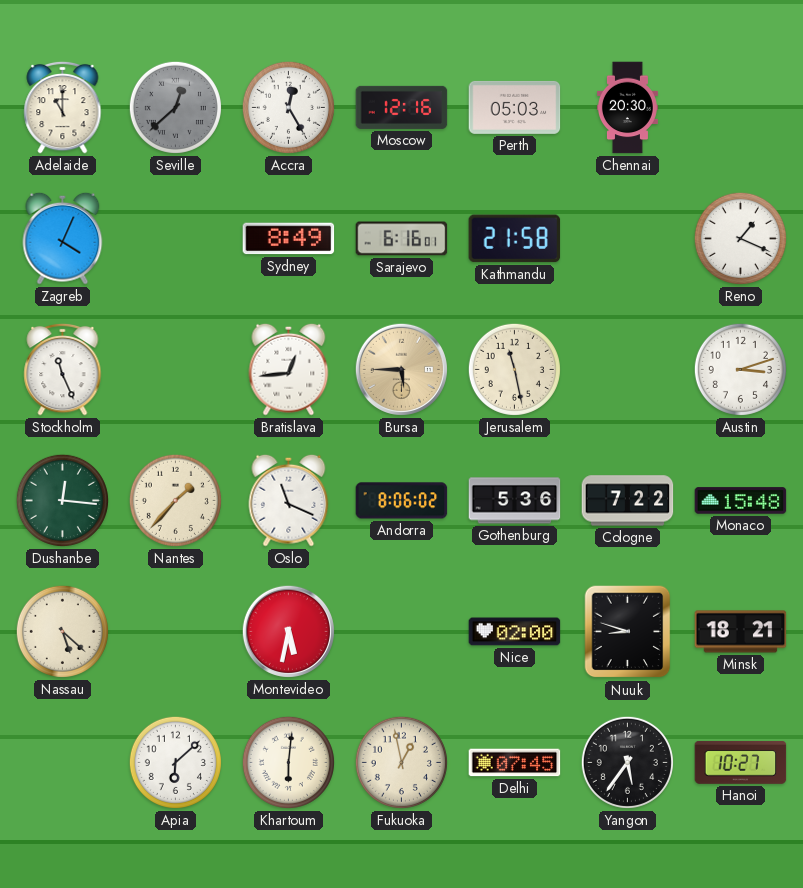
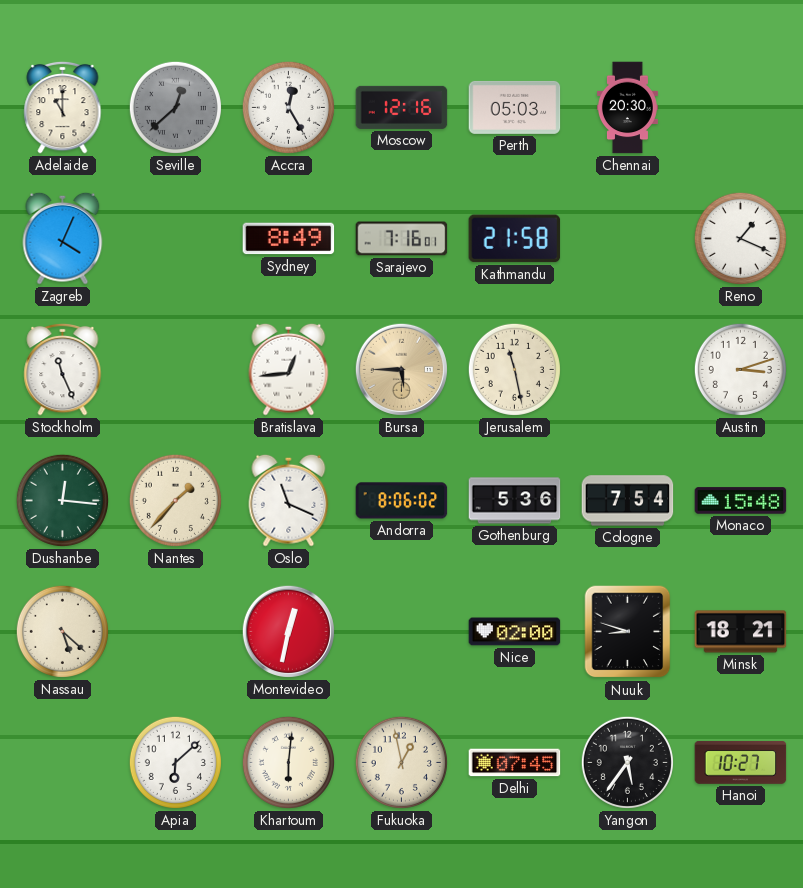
Sarajevo: 6:16 -> 7:16 (402, 239)
Cologne: 7:22 -> 7:54 (628, 501)
Montevideo: 5:32 -> 12:32 (288, 631)
